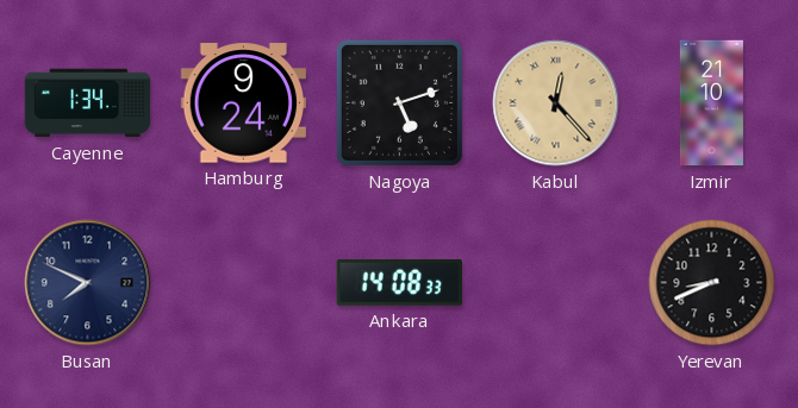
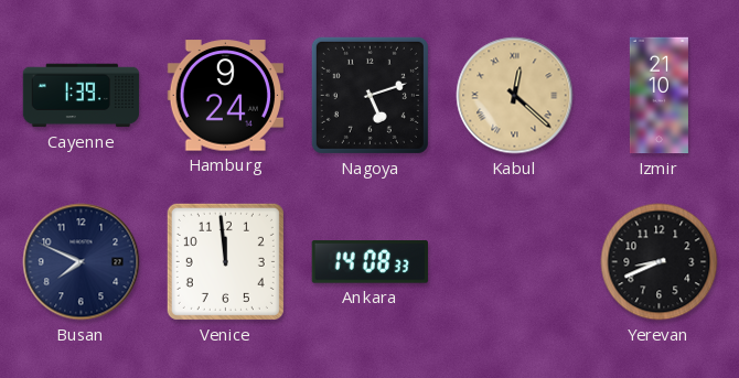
Cayenne: 1:34 -> 1:39 (82, 96)
Kabul: 12:23 -> 12:22 (515, 96)
Venice: none -> 11:59 (225, 261)
